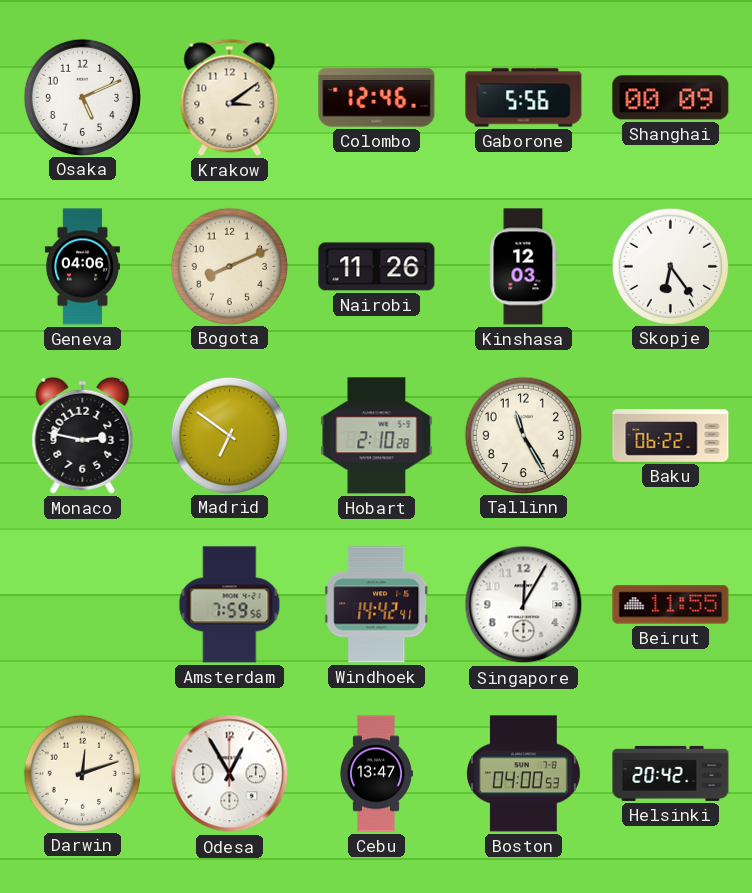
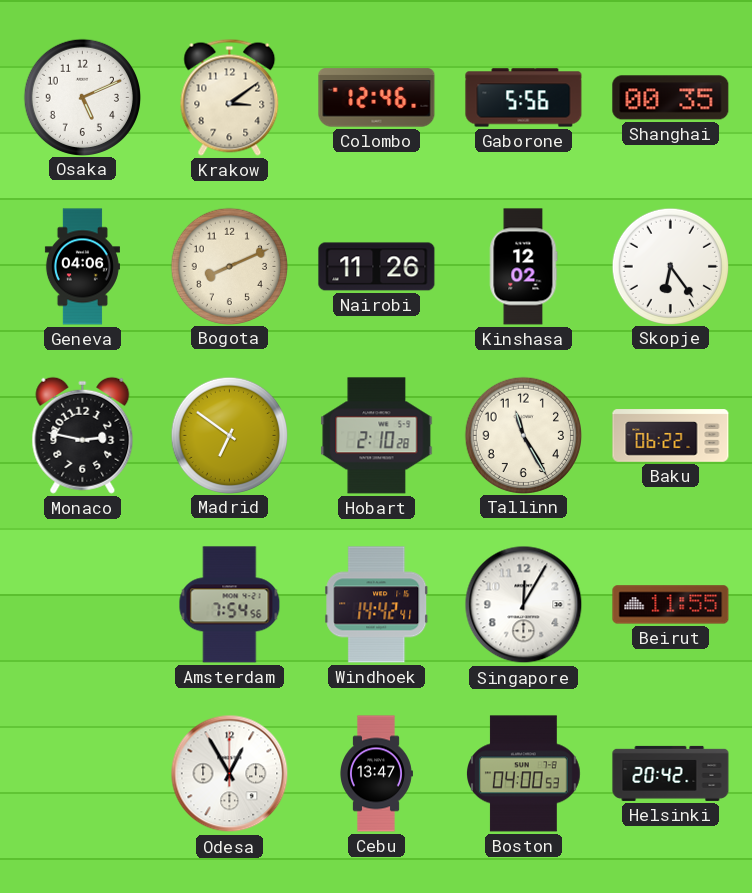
Shanghai: 00:09 -> 00:35 (671, 98)
Kinshasa: 12:03 -> 12:02 (523, 267)
Amsterdam: 7:59 -> 7:54 (230, 605)
Darwin: 12:12 -> none (82, 773)
